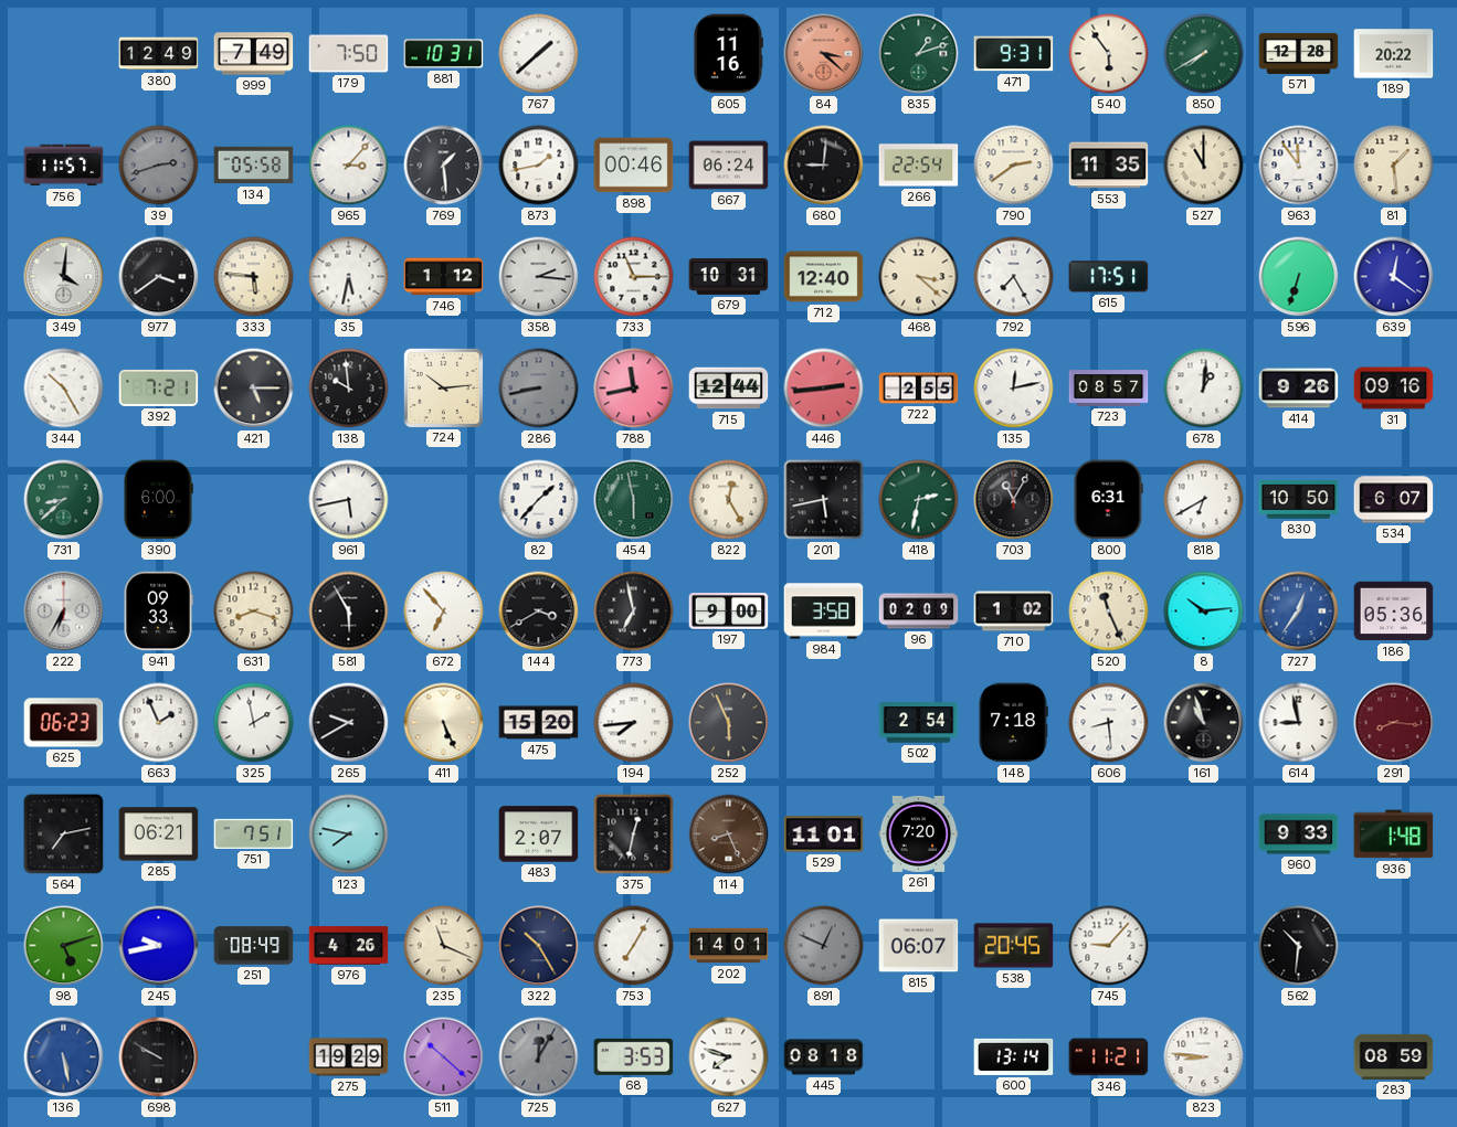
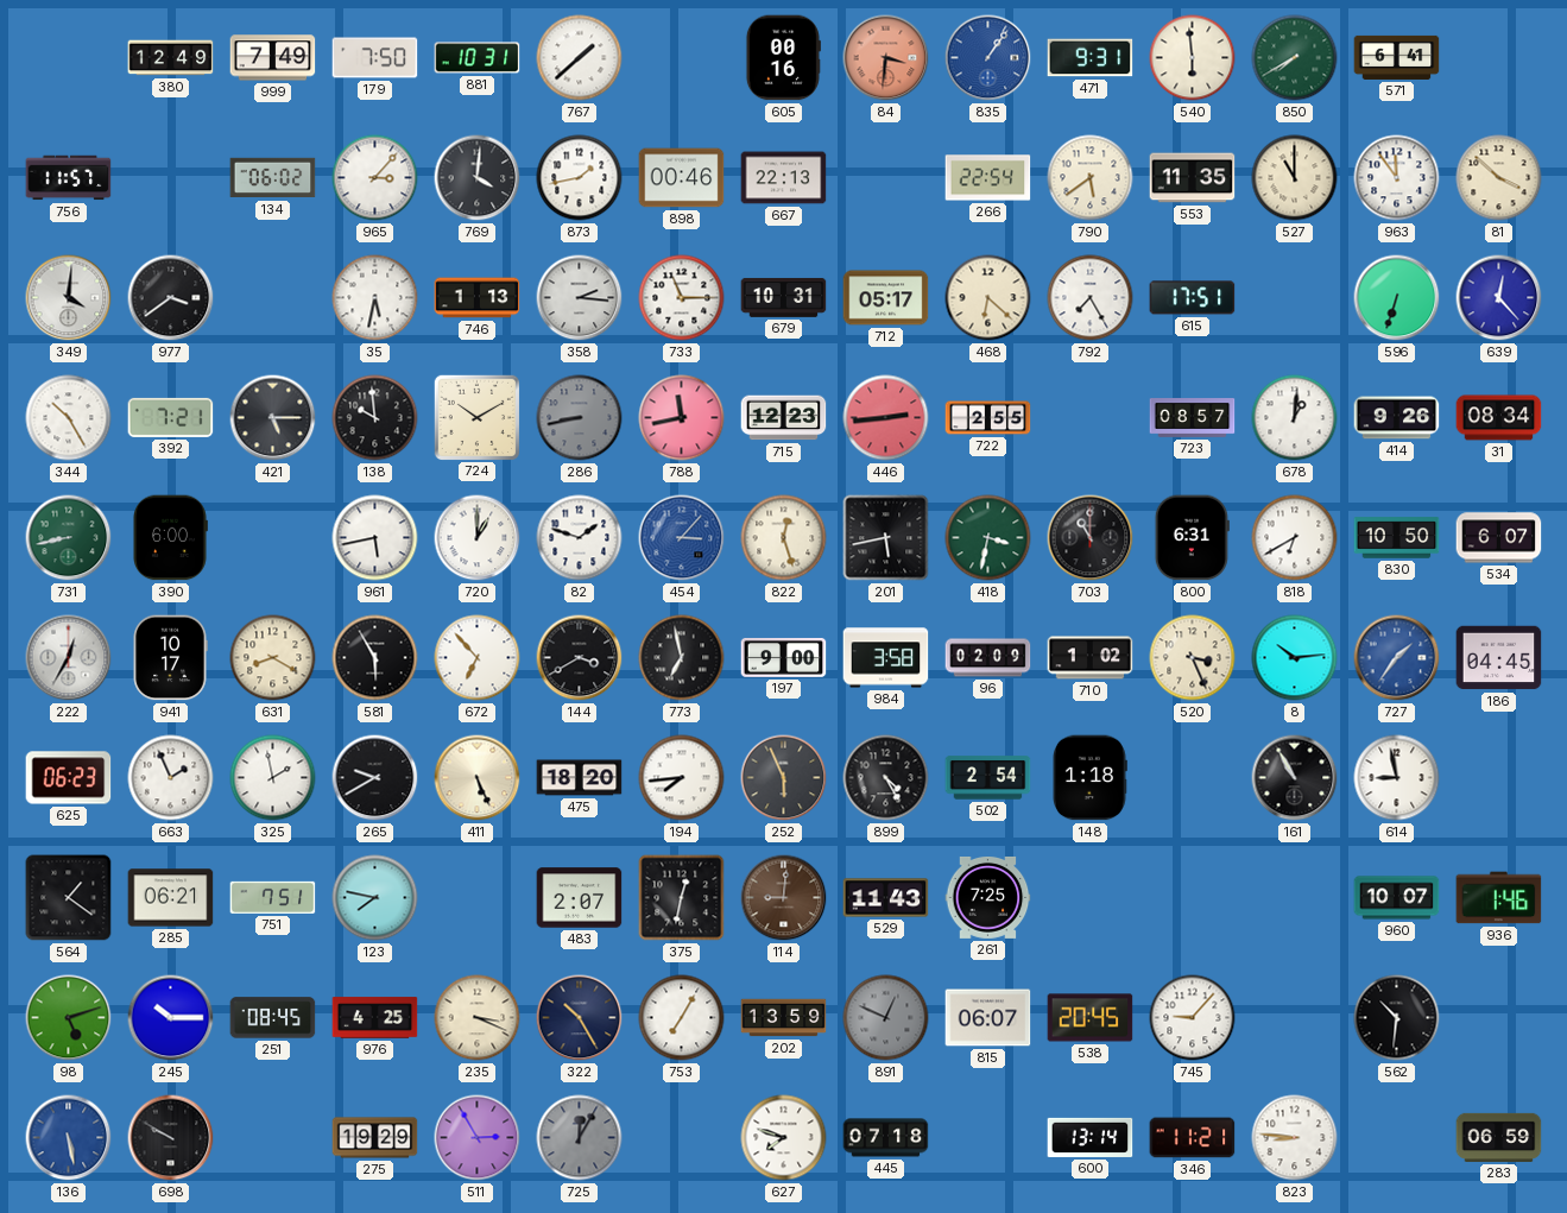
605: 11:16 -> 00:16 (783, 58)
84: 3:22 -> 3:31 (886, 58)
835: 1:12 -> 1:06 (988, 58)
835 dial: green -> blue (988, 58)
540: 5:54 -> 5:59 (1193, 58)
571: 12:28 -> 6:41 (1397, 57)
189: 20:22 -> none (1394, 54)
39: 2:42 -> none (159, 166)
134: 05:58 -> 06:02 (273, 178)
769: 1:29 -> 4:01 (478, 178)
667: 06:24 -> 22:13 (784, 178)
680: 9:01 -> none (824, 166)
790: 2:39 -> 5:39 (1091, 178)
81: 1:29 -> 3:52 (1499, 178)
333: 5:46 -> none (254, 277)
746: 1:12 -> 1:13 (478, 298)
712: 12:40 -> 05:17 (886, 298)
468: 3:22 -> 6:22 (988, 298)
639: 12:21 -> 12:23 (1499, 298)
724: 10:14 -> 10:10 (476, 417)
715: 12:44 -> 12:23 (784, 418)
135: 12:13 -> none (1014, 389)
31: 09:16 -> 08:34 (1499, 418)
731: 8:38 -> 8:43 (69, 538)
720: none -> 1:00 (478, 538)
82: 1:37 -> 1:48 (580, 538)
454: 5:58 -> 3:07 (682, 538)
454 dial: green -> blue (682, 538)
822: 12:25 -> 12:27 (784, 538)
418: 2:32 -> 3:32 (988, 538)
703: 11:05 -> 11:00 (1091, 538)
222: 6:35 -> 12:35 (69, 658)
941: 09:33 -> 10:17 (170, 658)
631: 8:18 -> 8:20 (273, 658)
520: 11:26 -> 3:26 (1193, 658)
727: 12:36 -> 1:36 (1397, 658)
186: 05:36 -> 04:45 (1499, 658)
475: 15:20 -> 18:20 (580, 778)
899: none -> 4:25 (886, 778)
148: 7:18 -> 1:18 (1091, 778)
606: 8:29 -> none (1109, 723)
161: 10:57 -> 10:55 (1295, 778)
291: 8:16 -> none (1394, 723)
564: 7:13 -> 1:21 (69, 898)
114: 8:26 -> 9:01 (784, 898)
529: 11:01 -> 11:43 (886, 898)
261: 7:20 -> 7:25 (988, 897)
960: 9:33 -> 10:07 (1397, 898)
936: 1:48 -> 1:46 (1499, 898)
245: 9:43 -> 10:15 (171, 1018)
251: 08:49 -> 08:45 (273, 1018)
976: 4:26 -> 4:25 (375, 1018)
235: 11:19 -> 3:19 (478, 1018)
202: 14:01 -> 13:59 (784, 1018)
511: 10:22 -> 2:55 (478, 1138)
68: 3:53 -> none (634, 1056)
445: 08:18 -> 07:18 (886, 1138)
283: 08:59 -> 06:59 (1499, 1137)
